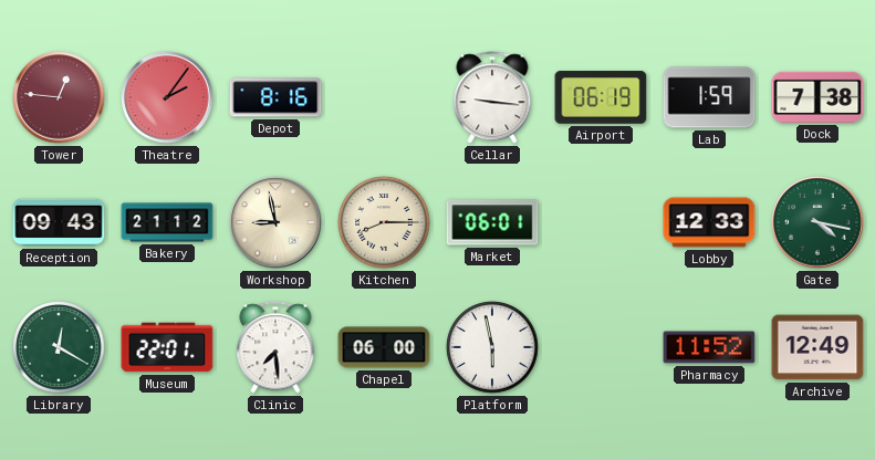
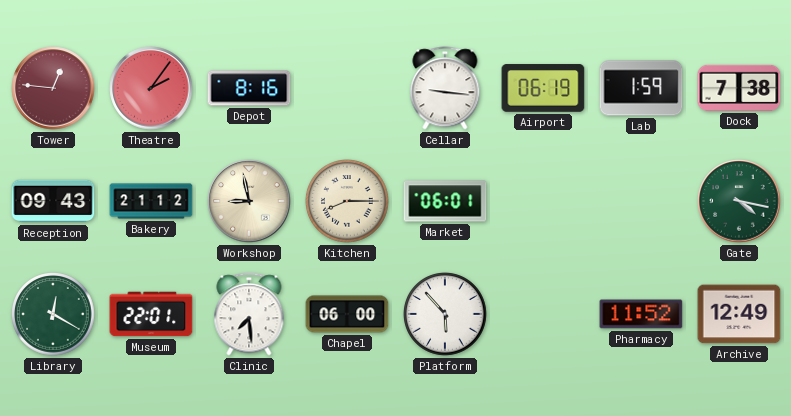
Lobby: 12:33 -> none (709, 222)
Platform: 5:58 -> 5:53 (445, 314)
